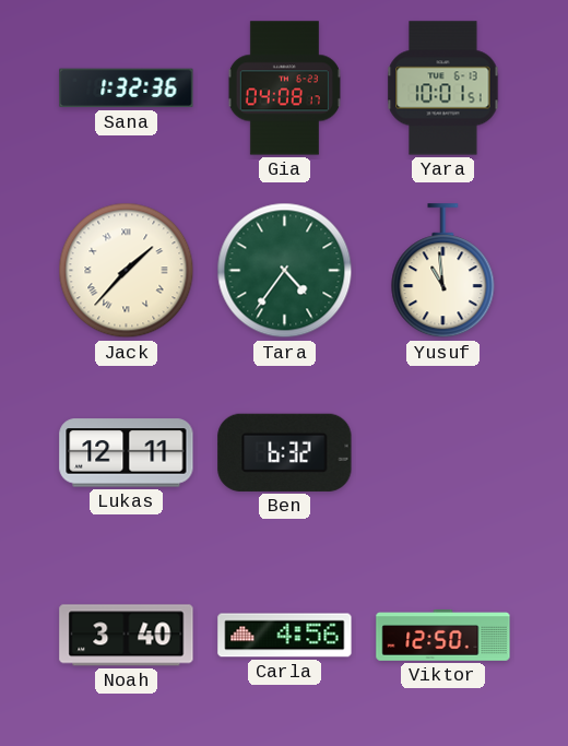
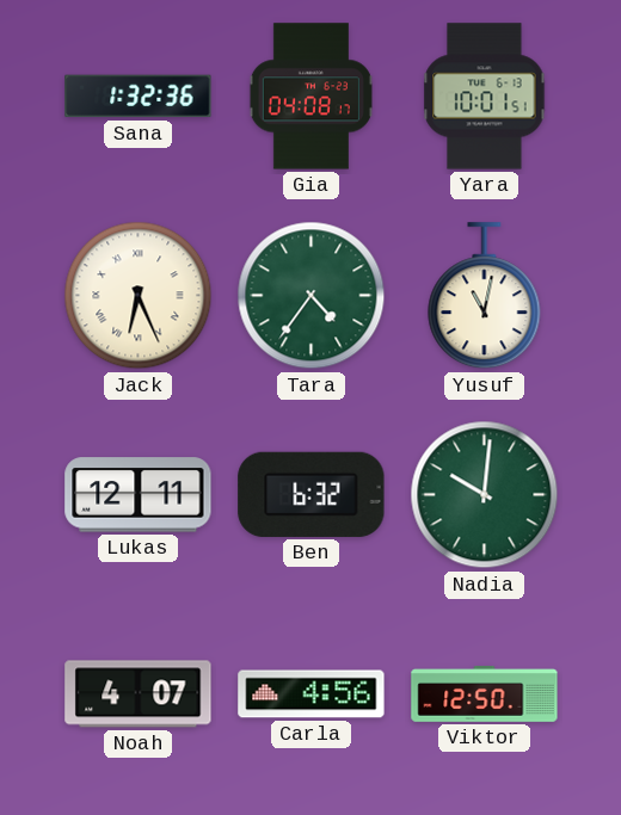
Jack: 1:37 -> 6:26 (139, 296)
Yusuf: 10:59 -> 11:02 (485, 296)
Nadia: none -> 10:01 (485, 495)
Noah: 3:40 -> 4:07 (139, 694)
